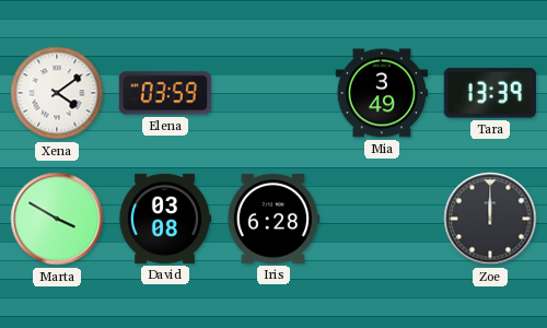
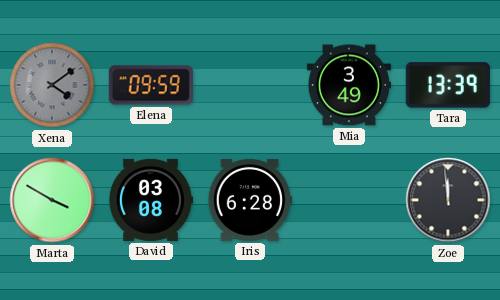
Xena dial: white -> grey (52, 85)
Elena: 03:59 -> 09:59 (151, 85)
Zoe: 12:00 -> 11:59 (448, 200)
